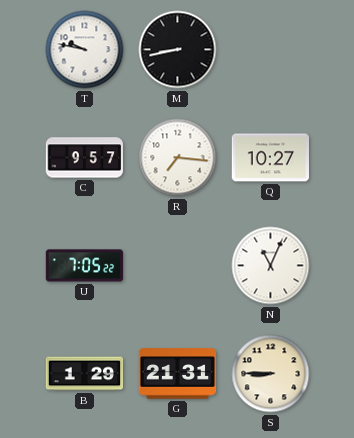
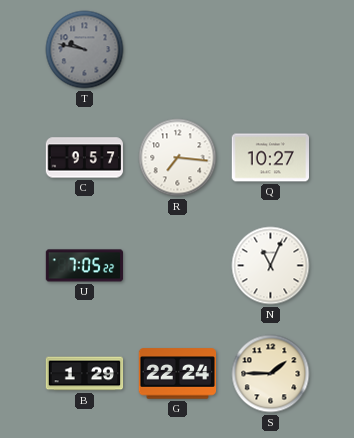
T dial: white -> grey (85, 50)
M: 8:43 -> none (178, 50)
G: 21:31 -> 22:24 (178, 374)
S: 8:45 -> 1:45 (271, 374)
